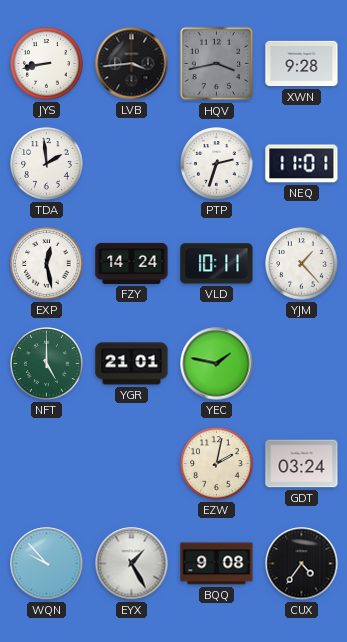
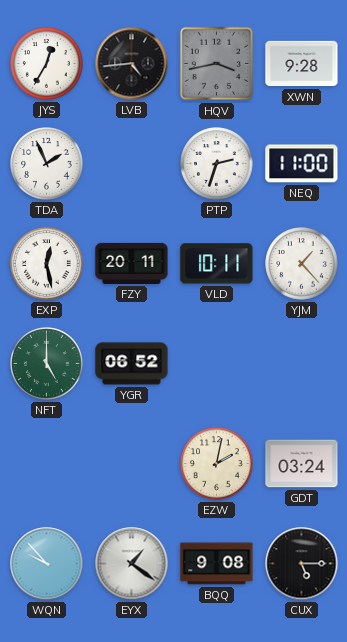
JYS: 8:43 -> 12:35 (47, 64)
LVB: 3:44 -> 4:44 (132, 64)
TDA: 1:59 -> 1:56 (47, 164)
NEQ: 11:01 -> 11:00 (302, 164)
FZY: 14:24 -> 20:11 (132, 263)
YGR: 21:01 -> 06:52 (132, 364)
YEC: 1:47 -> none (217, 364)
EYX: 1:25 -> 1:21 (132, 564)
CUX: 4:36 -> 5:15 (302, 564)
